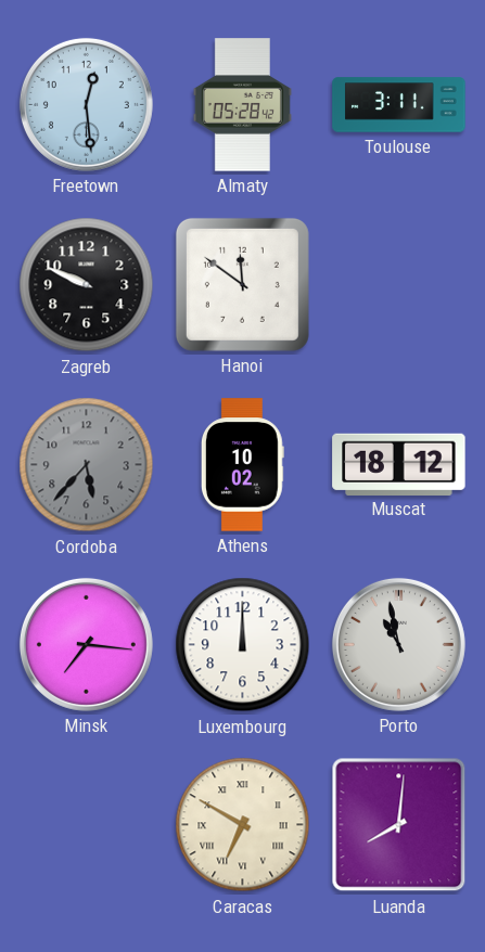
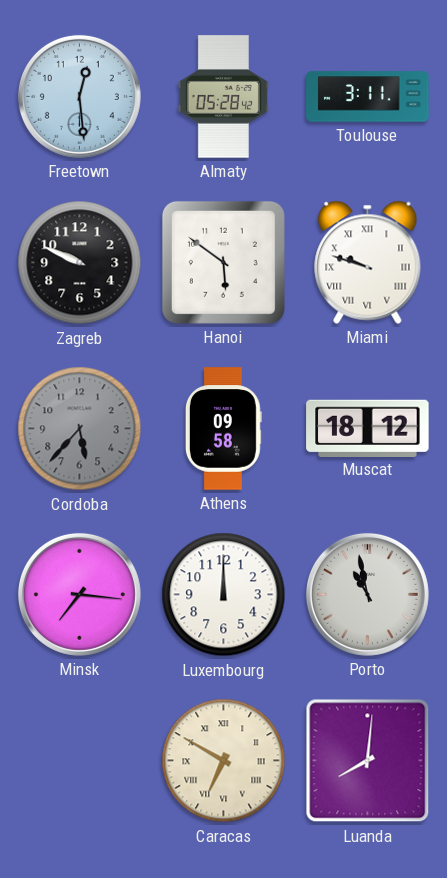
Hanoi: 11:51 -> 5:51 (223, 262)
Miami: none -> 9:48 (368, 262)
Athens: 10:02 -> 09:58 (223, 429)
